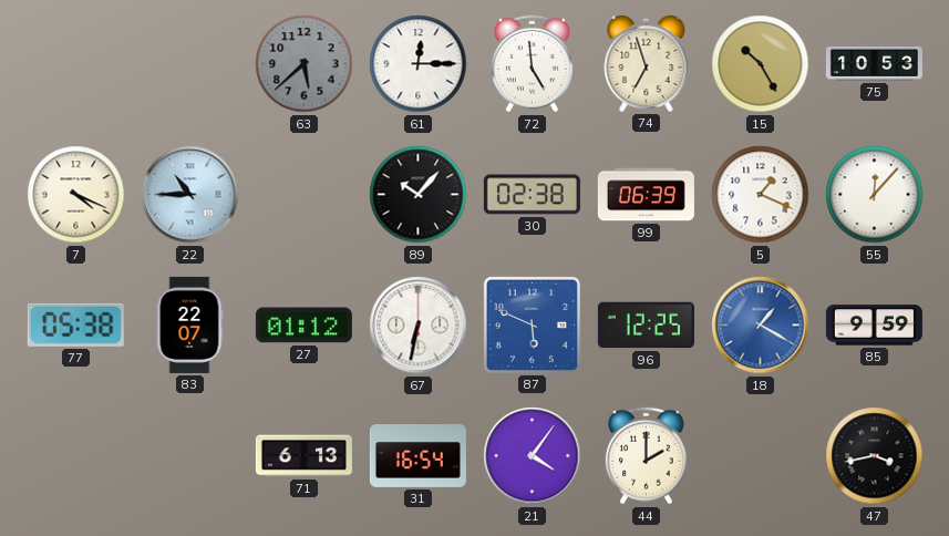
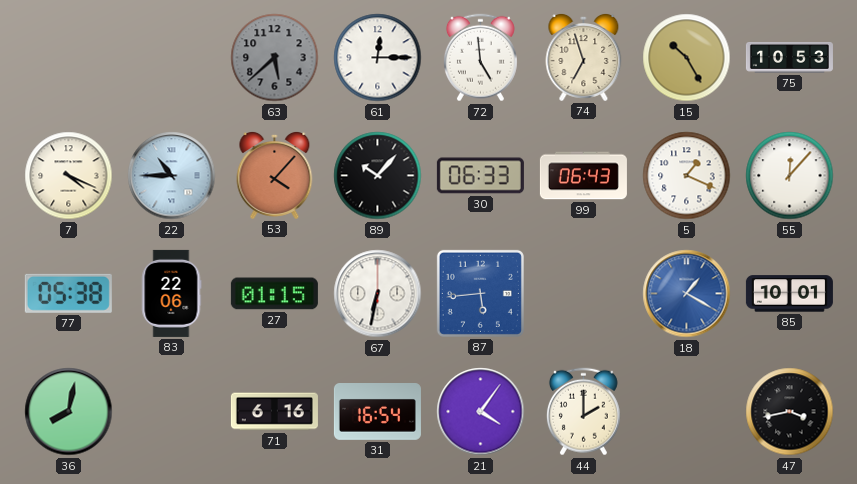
53: none -> 4:07 (275, 175)
30: 02:38 -> 06:33 (480, 176)
99: 06:39 -> 06:43 (583, 176)
83: 22:07 -> 22:06 (172, 293)
27: 01:12 -> 01:15 (274, 294)
87: 5:49 -> 5:44 (480, 293)
96: 12:25 -> none (646, 326)
85: 9:59 -> 10:01 (789, 294)
36: none -> 8:02 (69, 412)
71: 6:13 -> 6:16 (274, 412)
